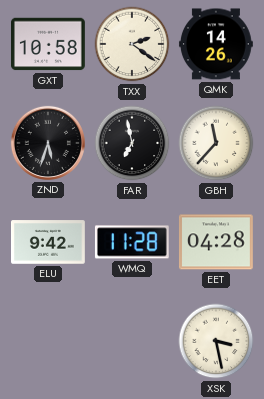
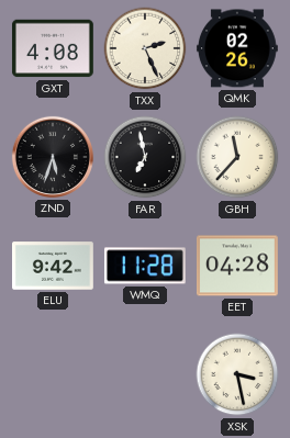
GXT: 10:58 -> 4:08 (53, 48)
TXX: 2:21 -> 2:26 (145, 48)
QMK: 14:26 -> 02:26 (237, 48)
